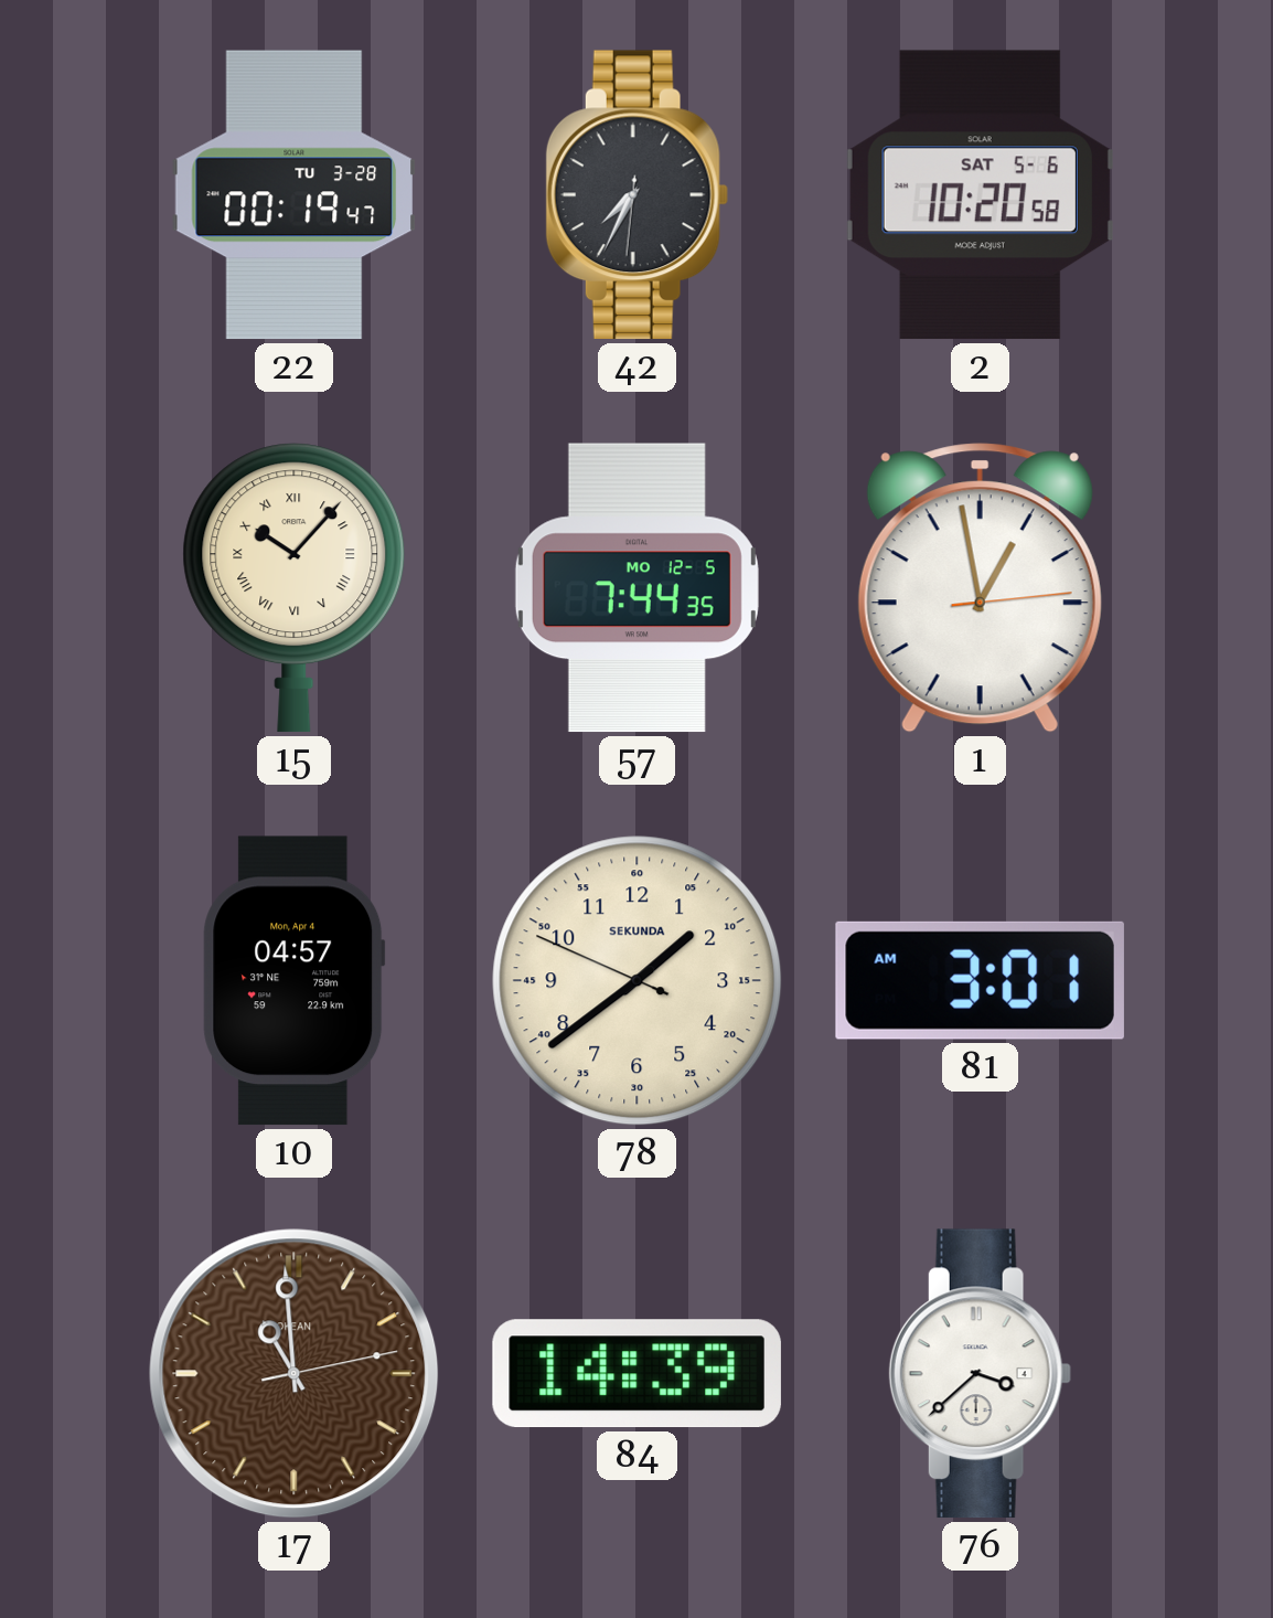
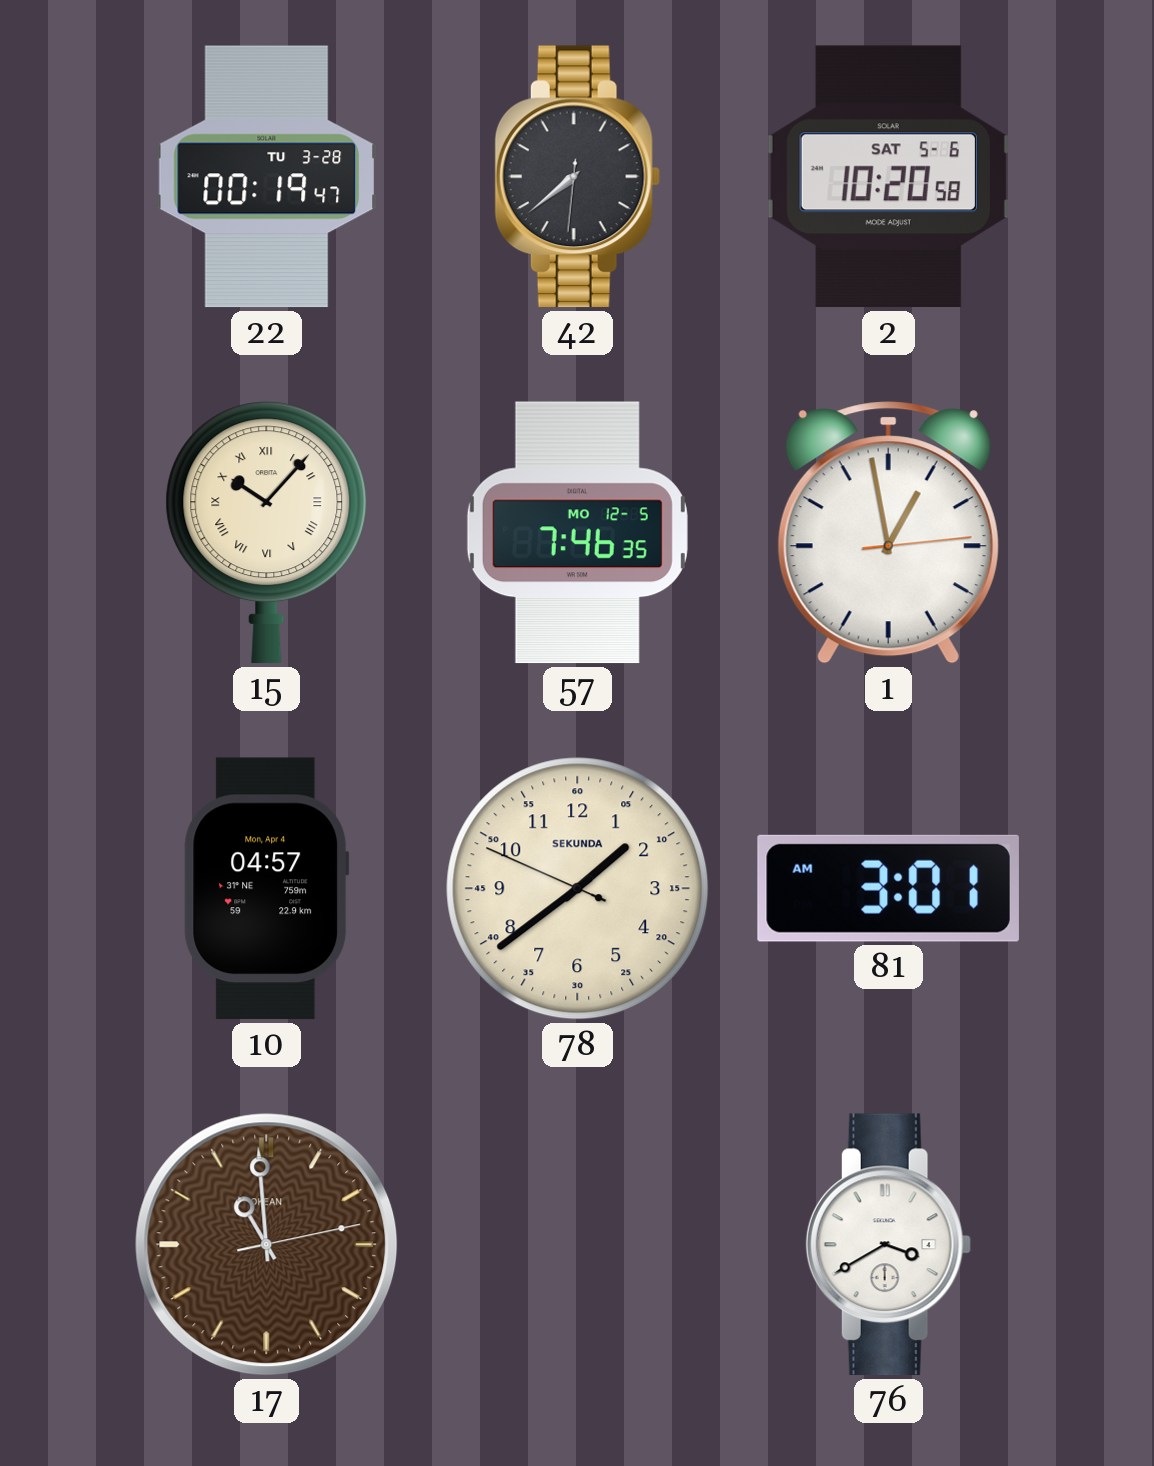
42: 7:34 -> 7:38 (577, 177)
57: 7:44 -> 7:46 (577, 533)
84: 14:39 -> none (636, 1374)
76: 3:38 -> 3:40 (888, 1245)
